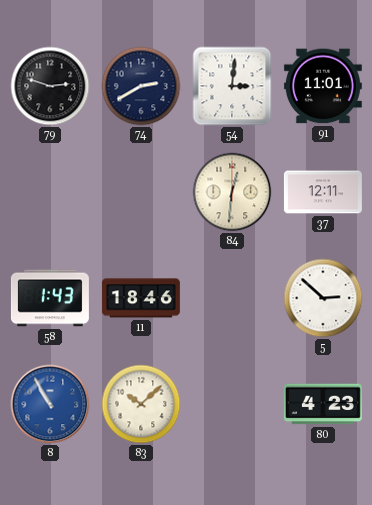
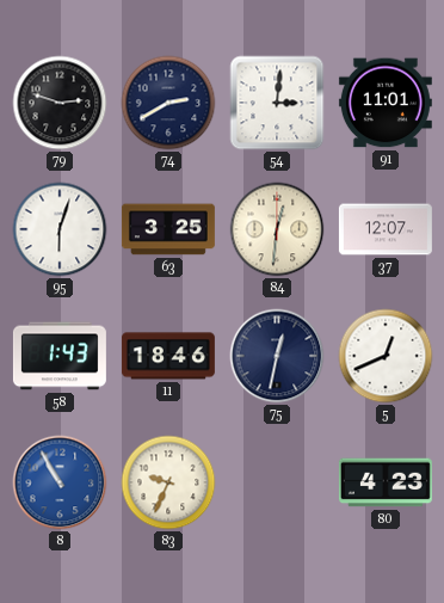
95: none -> 6:03 (60, 229)
63: none -> 3:25 (168, 229)
37: 12:11 -> 12:07 (386, 229)
75: none -> 12:32 (277, 356)
5: 2:52 -> 12:41 (386, 356)
83: 10:08 -> 9:34 (168, 482)
